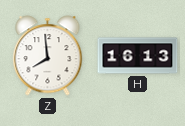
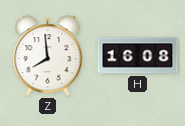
H: 16:13 -> 16:08 (138, 56)
